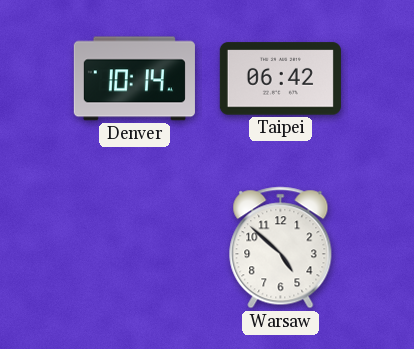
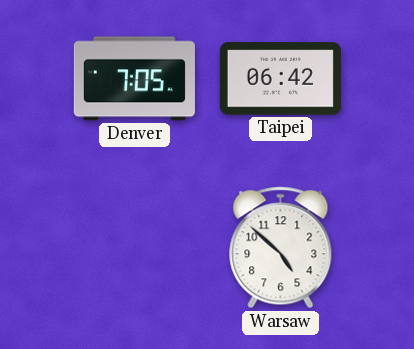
Denver: 10:14 -> 7:05 (134, 79)
